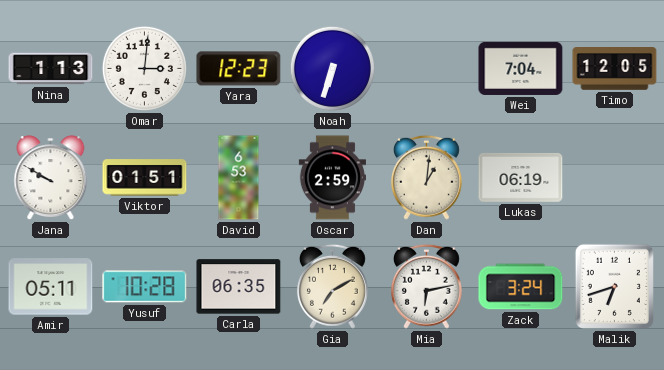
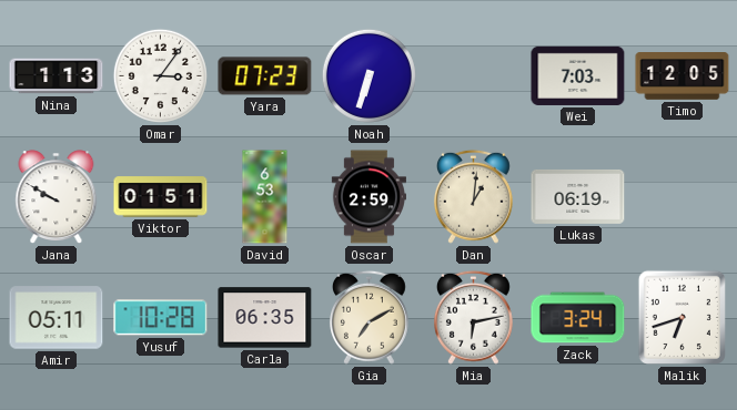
Omar: 3:01 -> 3:06 (160, 75)
Yara: 12:23 -> 07:23 (265, 76)
Wei: 7:04 -> 7:03 (578, 75)
